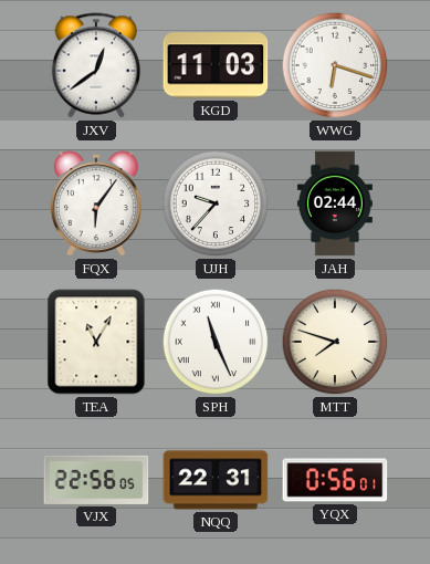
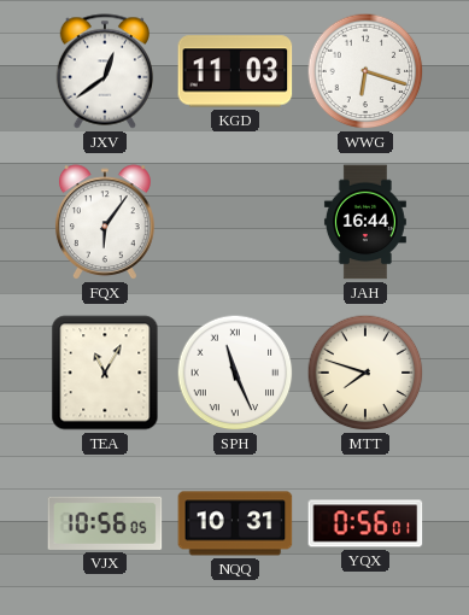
UJH: 9:37 -> none (216, 203)
JAH: 02:44 -> 16:44 (365, 222)
VJX: 22:56 -> 10:56 (105, 523)
NQQ: 22:31 -> 10:31 (235, 523)
